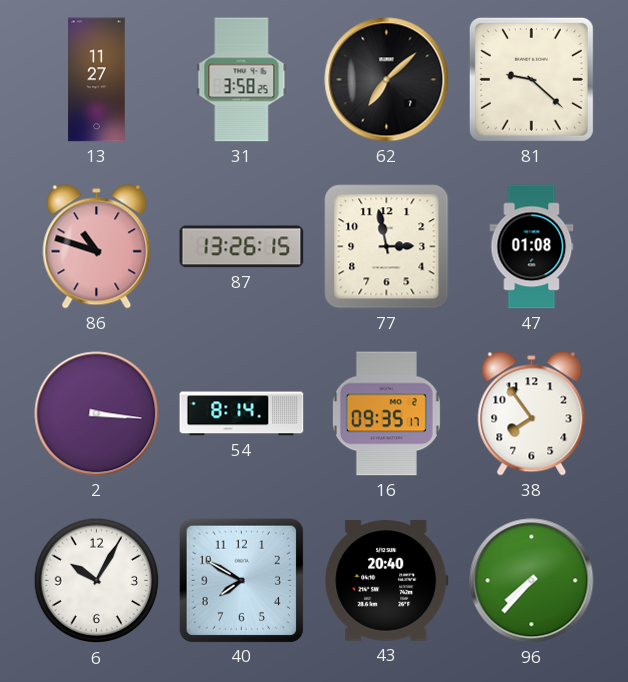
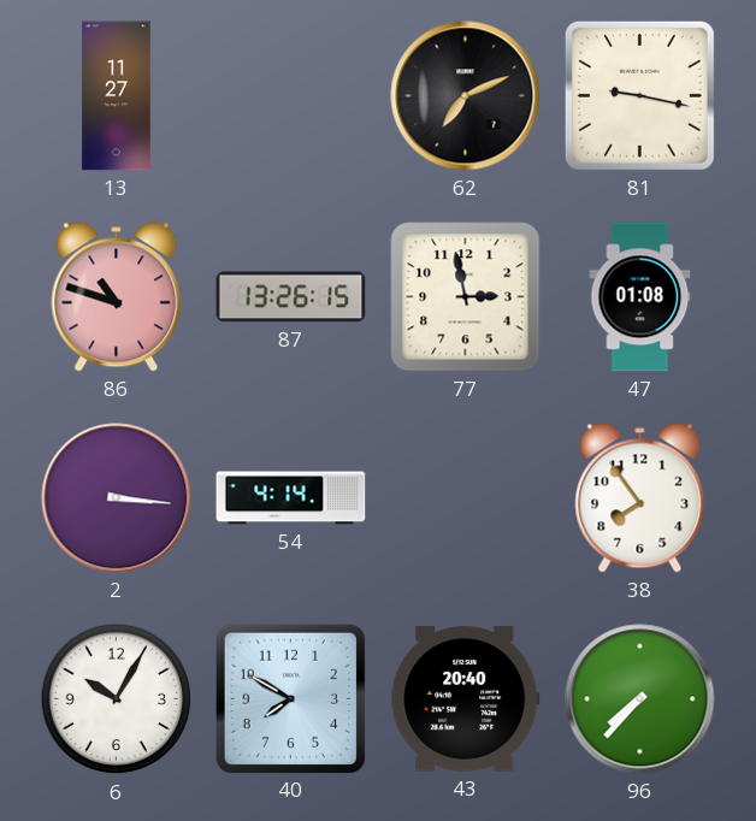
31: 3:58 -> none (242, 80)
62: 7:08 -> 7:11 (466, 96)
81: 9:22 -> 9:17 (639, 95)
54: 8:14 -> 4:14 (291, 498)
16: 09:35 -> none (386, 414)
